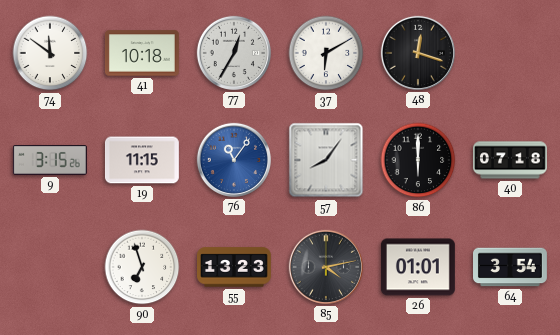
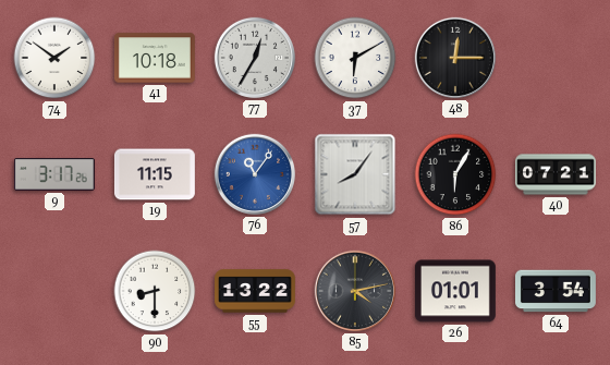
74: 11:51 -> 1:51 (54, 58)
48: 12:18 -> 12:15 (455, 58)
9: 3:15 -> 3:17 (54, 175)
86: 6:00 -> 6:05 (455, 174)
40: 07:18 -> 07:21 (557, 174)
90: 6:57 -> 8:30 (155, 291)
55: 13:23 -> 13:22 (256, 291)
